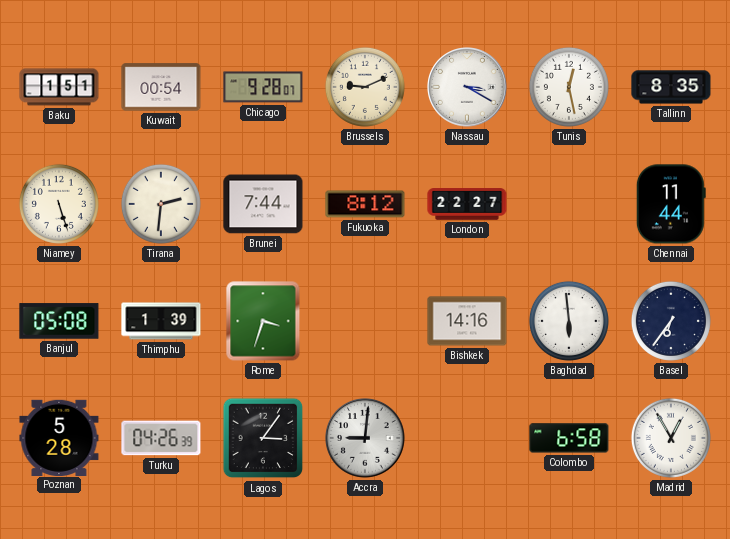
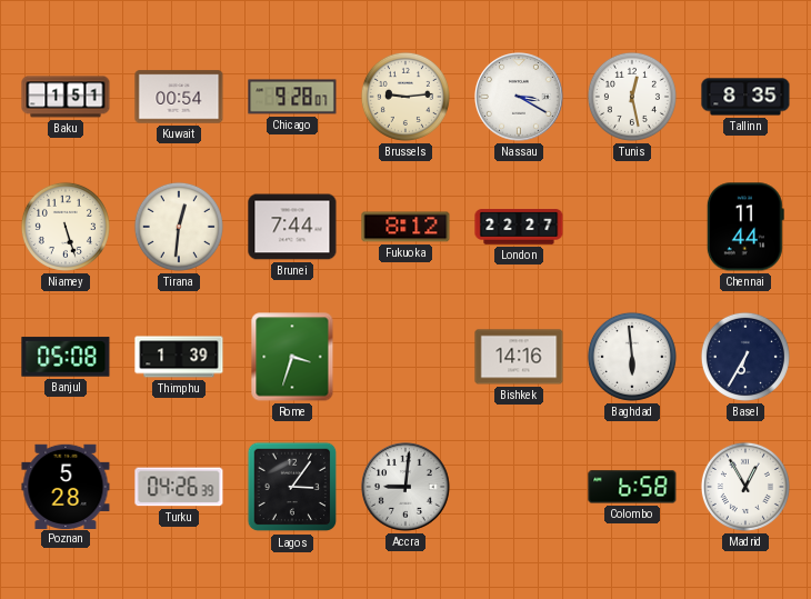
Brussels: 9:11 -> 9:14 (405, 97)
Tirana: 2:31 -> 12:31 (179, 227)
Basel: 6:36 -> 6:35 (745, 357)
